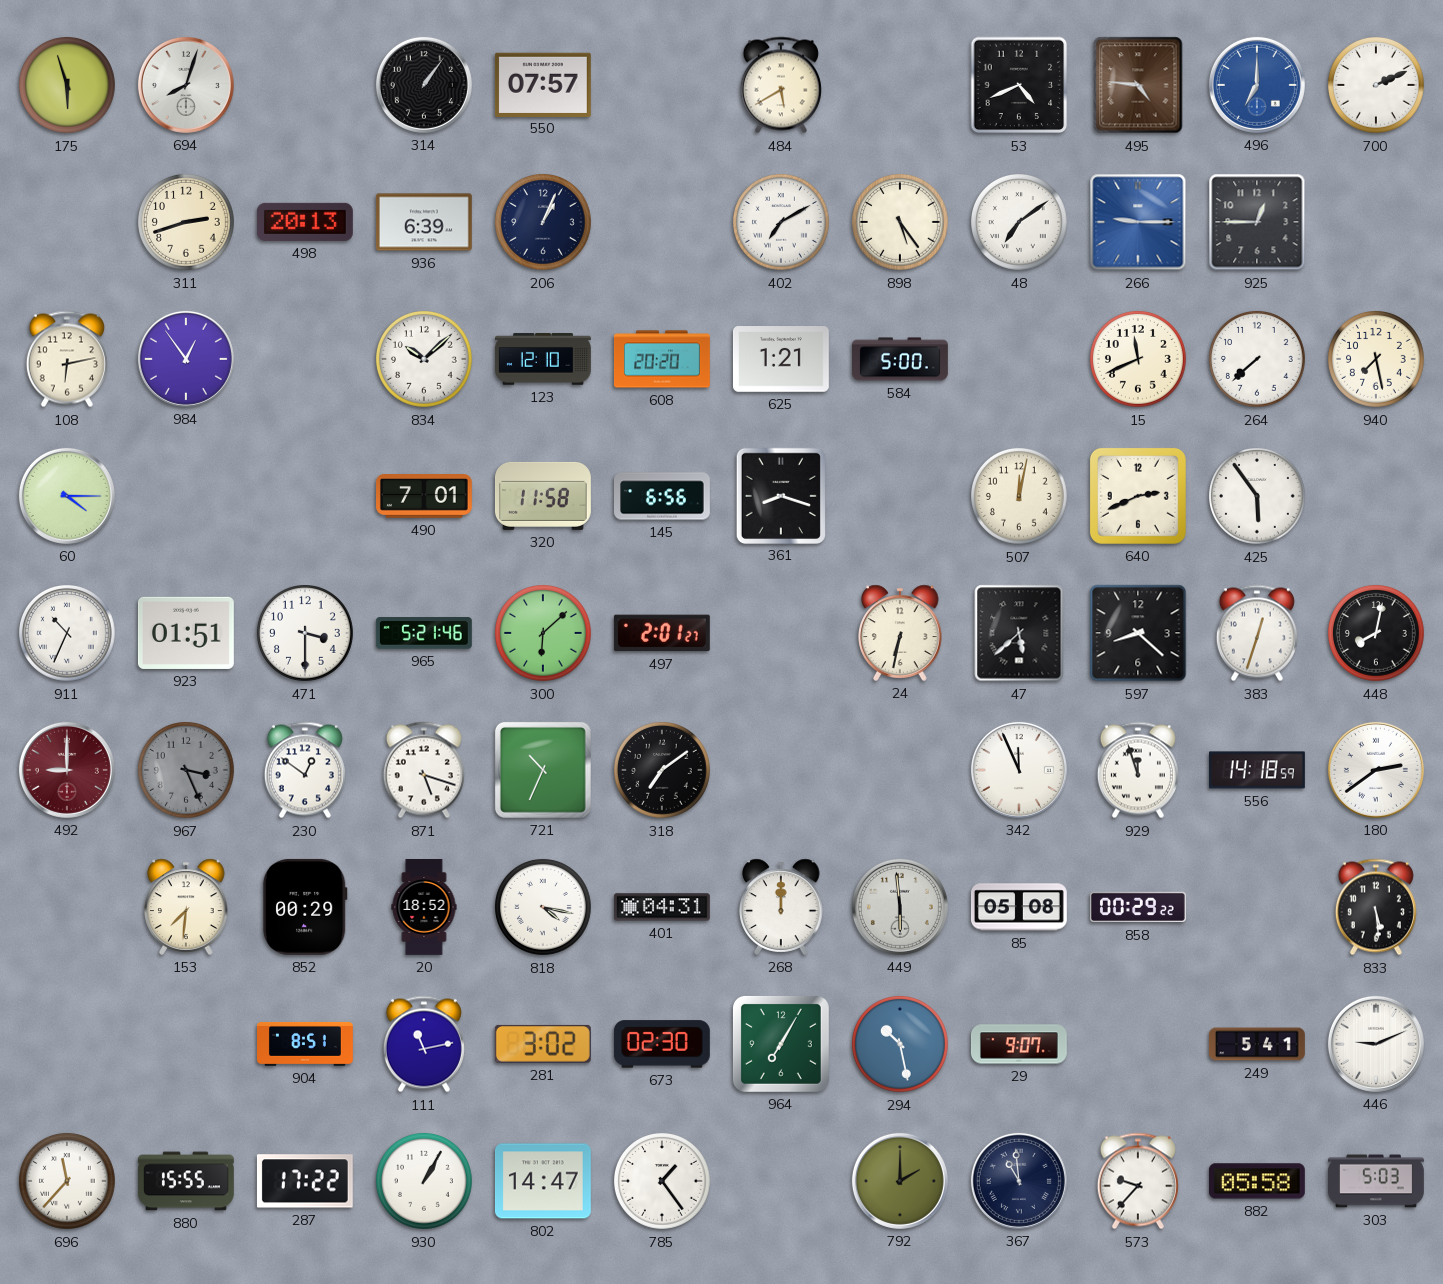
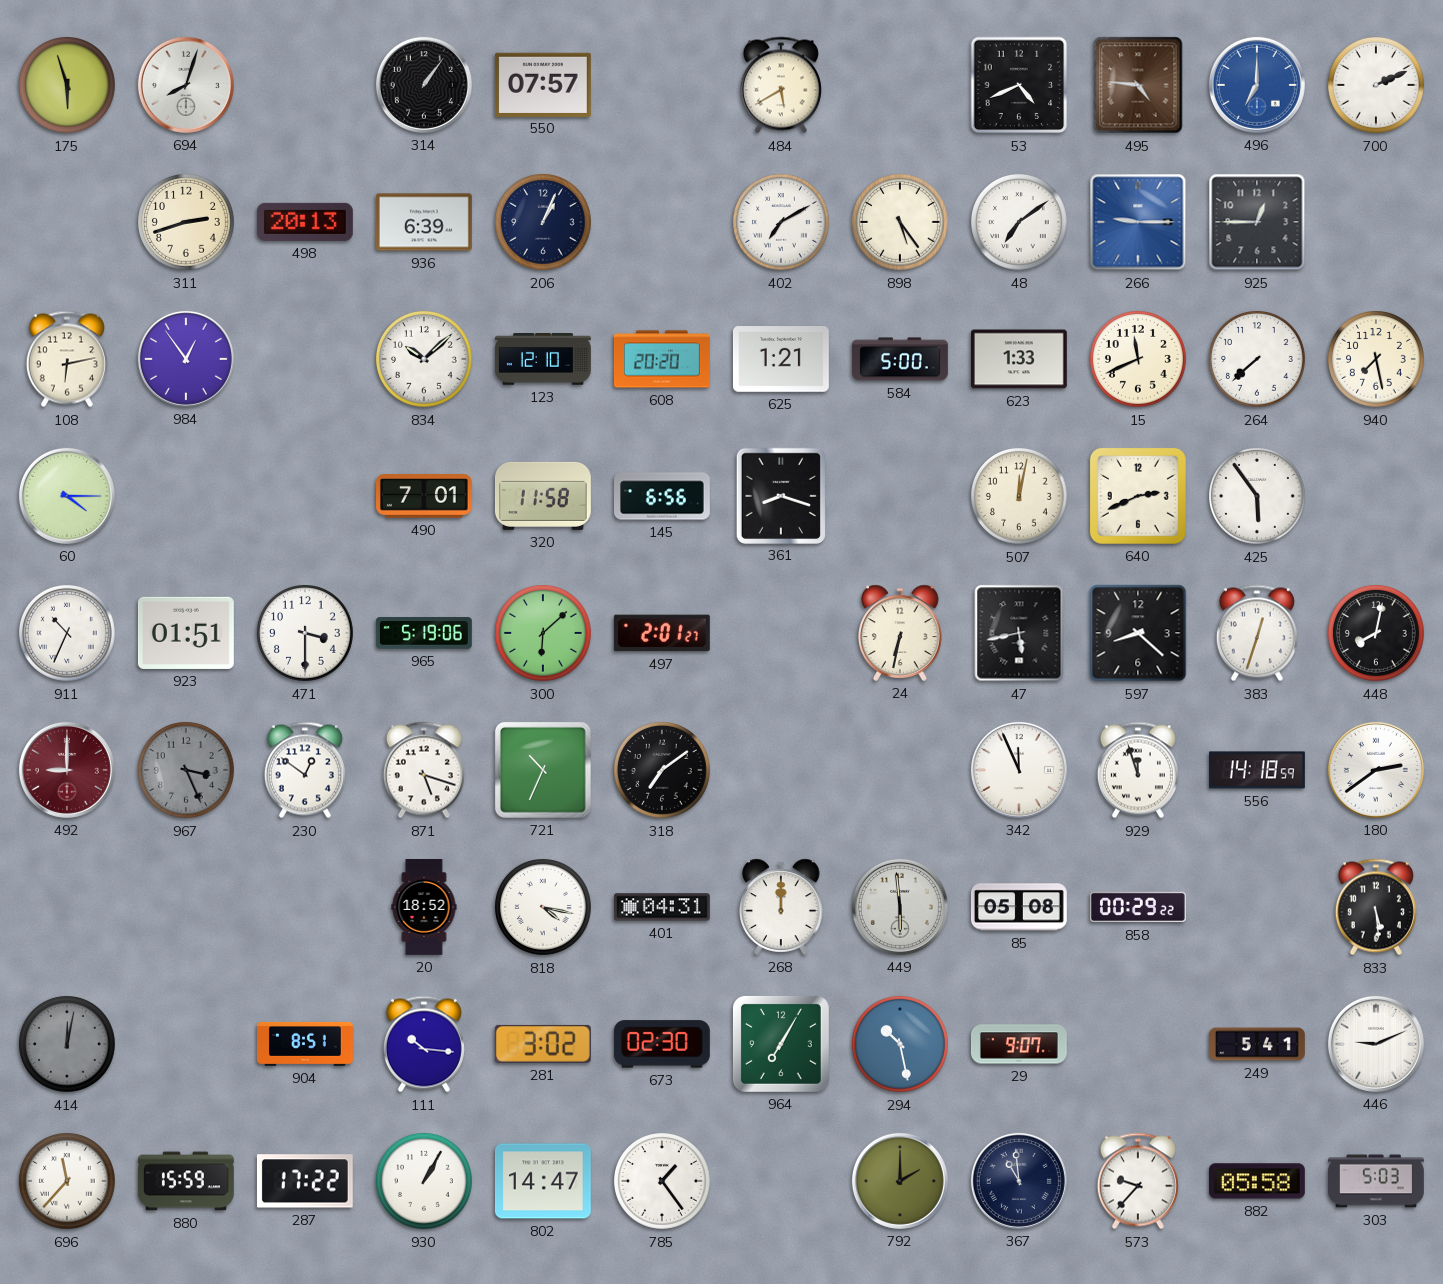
623: none -> 1:33 (1019, 359)
965: 5:21 -> 5:19 (424, 633)
47: 5:38 -> 5:43 (1019, 633)
153: 7:31 -> none (186, 907)
852: 00:29 -> none (305, 907)
414: none -> 12:02 (68, 1045)
111: 11:13 -> 10:16 (424, 1044)
880: 15:55 -> 15:59 (186, 1181)
